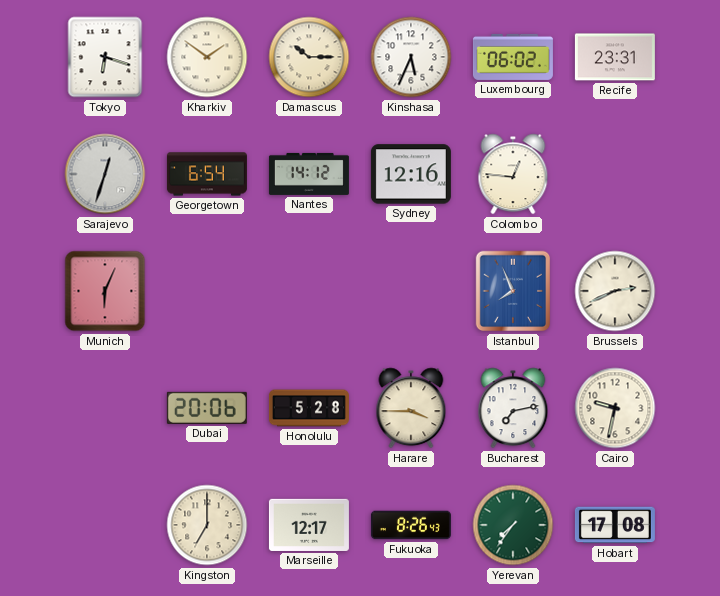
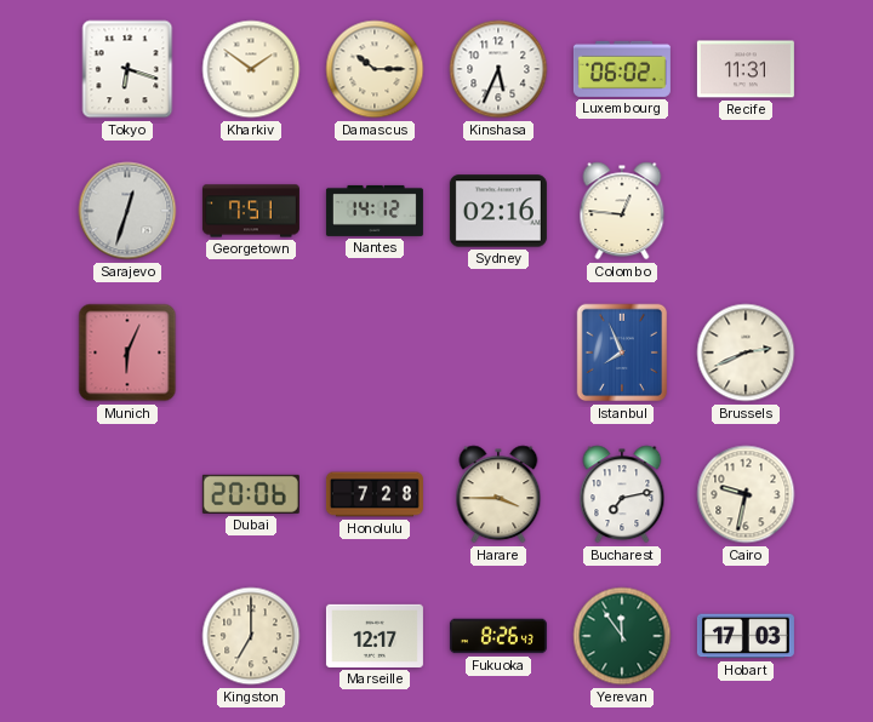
Recife: 23:31 -> 11:31 (746, 69)
Georgetown: 6:54 -> 7:51 (251, 211)
Sydney: 12:16 -> 02:16 (498, 211)
Honolulu: 5:28 -> 7:28 (375, 494)
Yerevan: 7:36 -> 11:54 (622, 636)
Hobart: 17:08 -> 17:03 (746, 636)
